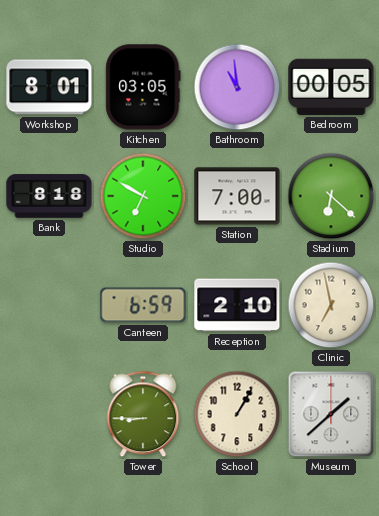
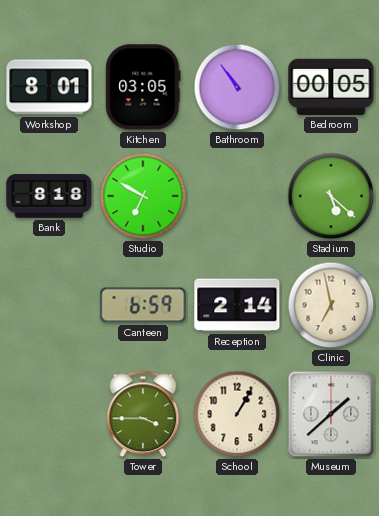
Bathroom: 10:59 -> 10:54 (237, 87)
Station: 7:00 -> none (237, 196)
Stadium: 6:22 -> 5:22 (331, 196)
Reception: 2:10 -> 2:14 (237, 305)
Tower: 8:45 -> 3:45 (143, 414)
